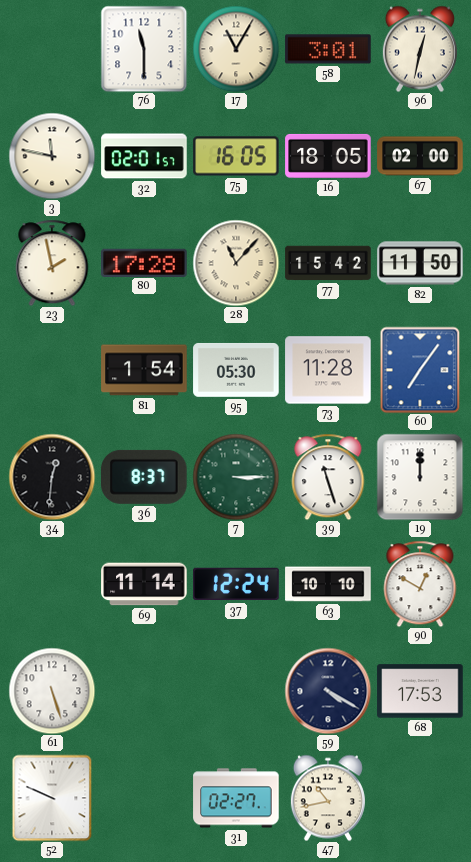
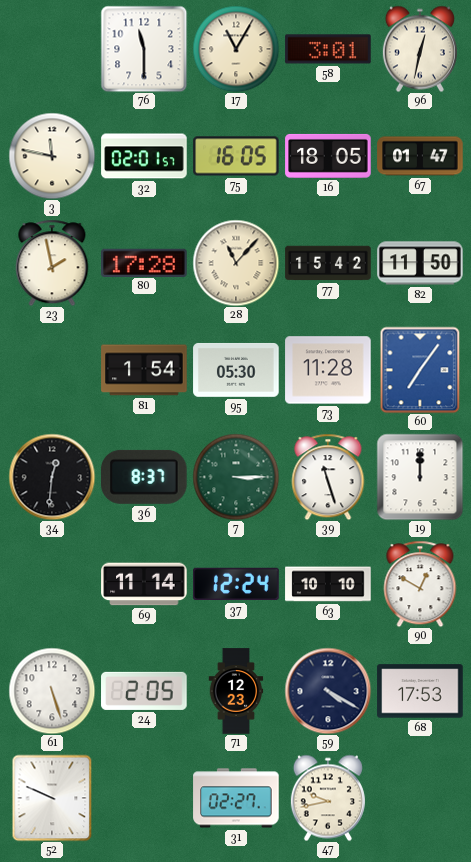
67: 02:00 -> 01:47 (420, 156)
24: none -> 2:05 (144, 691)
71: none -> 12:23 (236, 691)
47: 10:43 -> 9:43 (328, 798)
